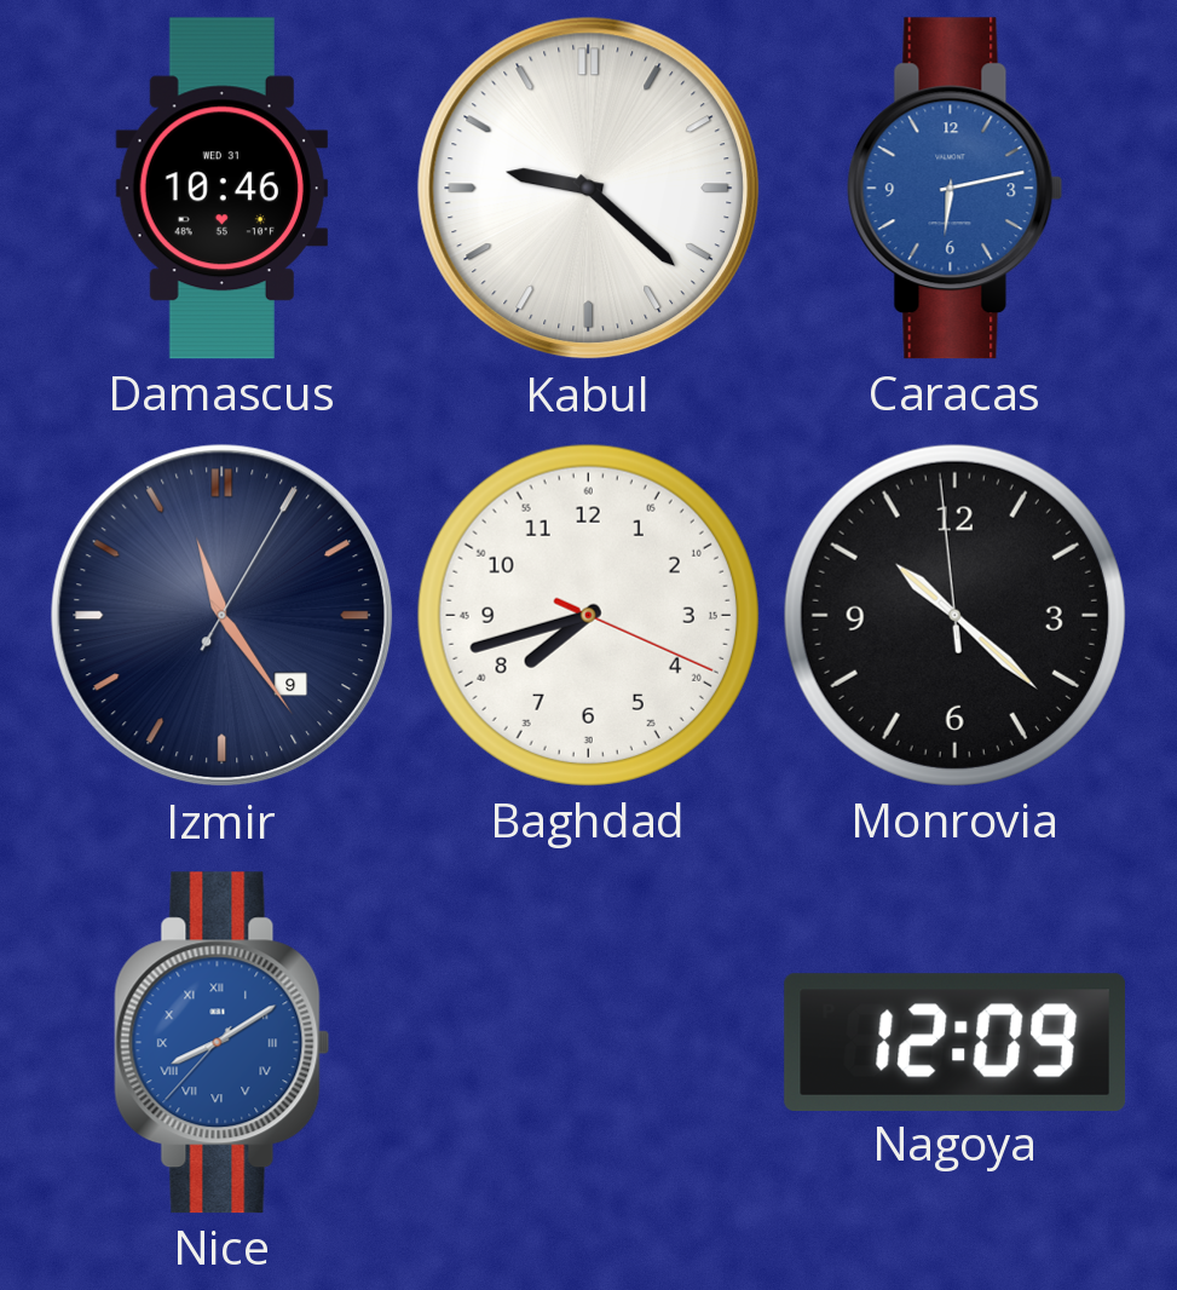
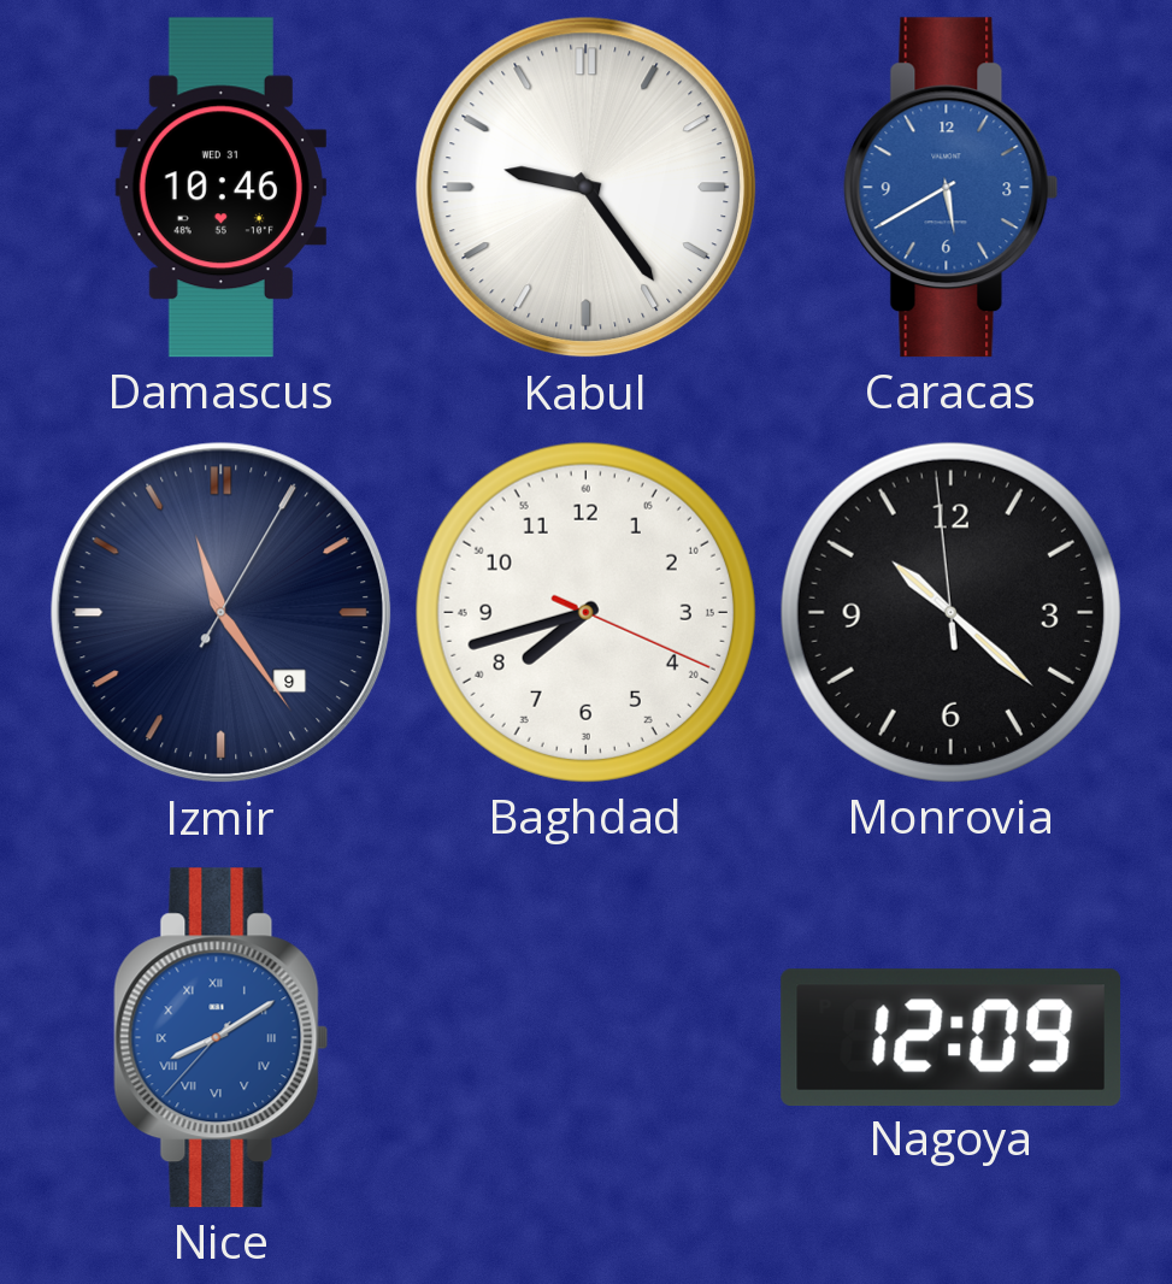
Kabul: 9:22 -> 9:24 (587, 188)
Caracas: 6:13 -> 5:40 (952, 188)
